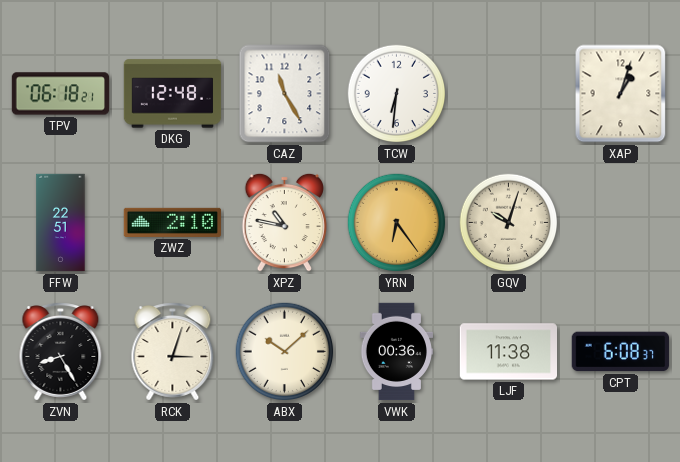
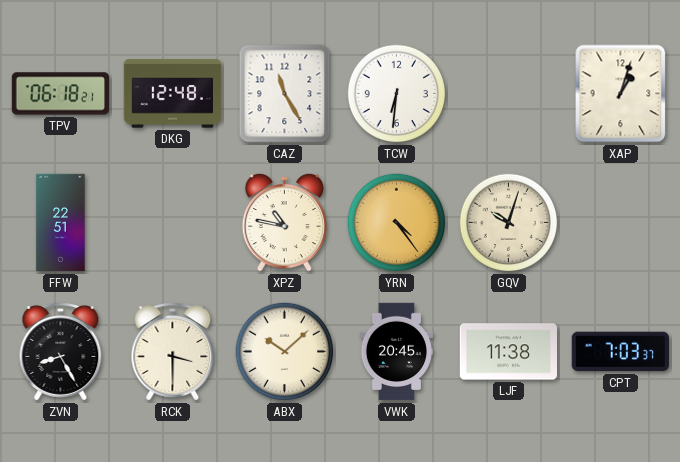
ZWZ: 2:10 -> none (172, 222)
YRN: 6:24 -> 4:24 (397, 223)
RCK: 3:03 -> 3:30 (173, 352)
VWK: 00:36 -> 20:45 (396, 352)
CPT: 6:08 -> 7:03 (620, 352)
